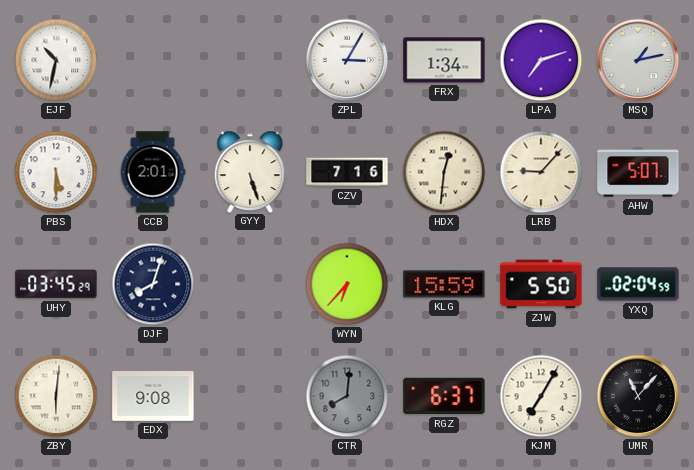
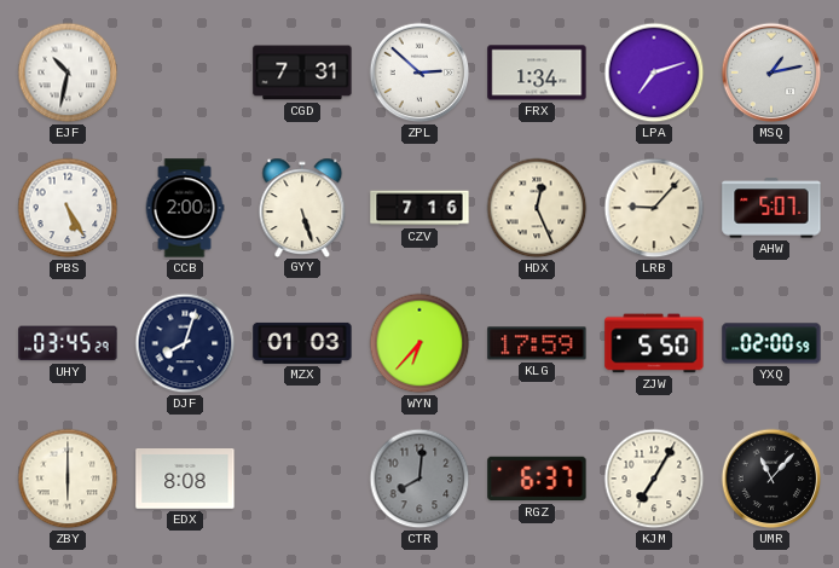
CGD: none -> 7:31 (302, 73)
ZPL: 3:05 -> 2:52 (419, 73)
PBS: 5:30 -> 5:25 (68, 208)
CCB: 2:01 -> 2:00 (185, 208)
HDX: 12:31 -> 12:26 (537, 208)
MZX: none -> 01:03 (302, 343)
KLG: 15:59 -> 17:59 (537, 343)
YXQ: 02:04 -> 02:00 (771, 343)
ZBY: 6:01 -> 6:00 (68, 479)
EDX: 9:08 -> 8:08 (185, 480)
